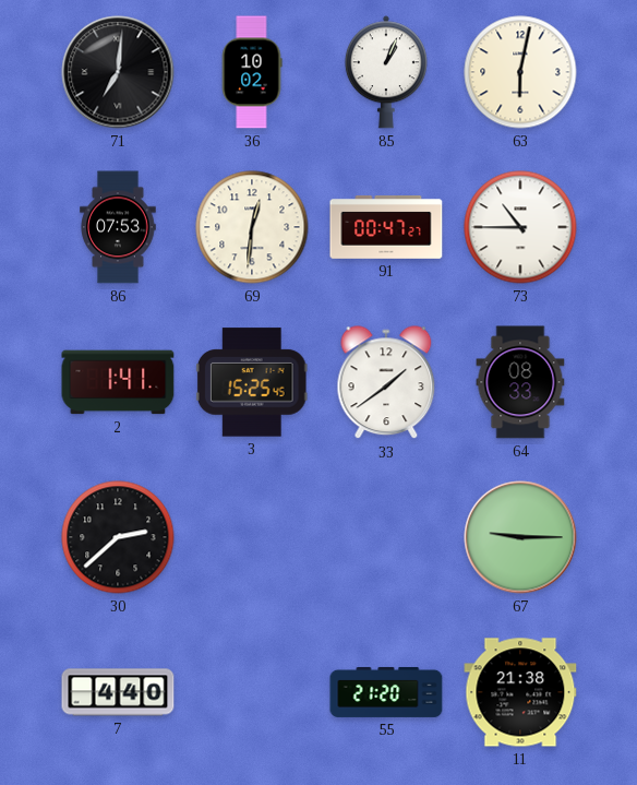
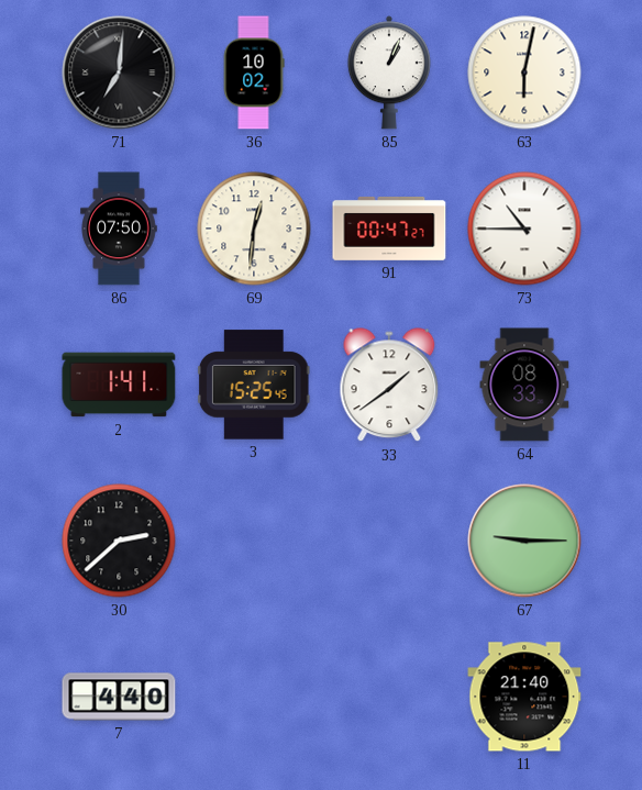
86: 07:53 -> 07:50 (119, 229)
55: 21:20 -> none (386, 692)
11: 21:38 -> 21:40 (524, 697)
